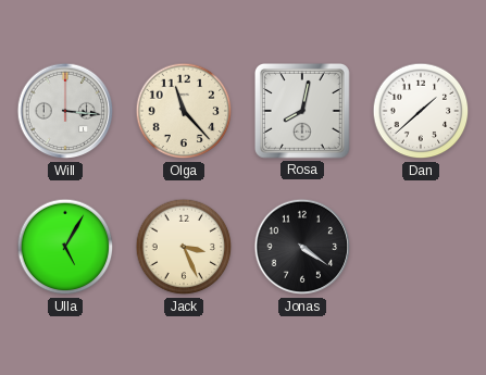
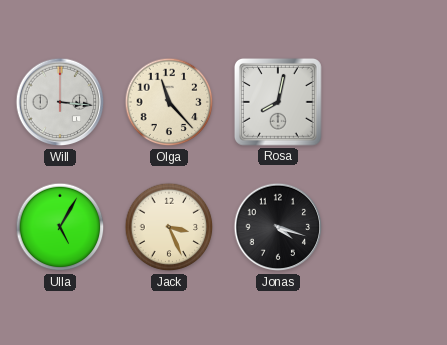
Dan: 1:38 -> none (421, 111)
Jonas: 4:21 -> 4:18 (278, 227)
